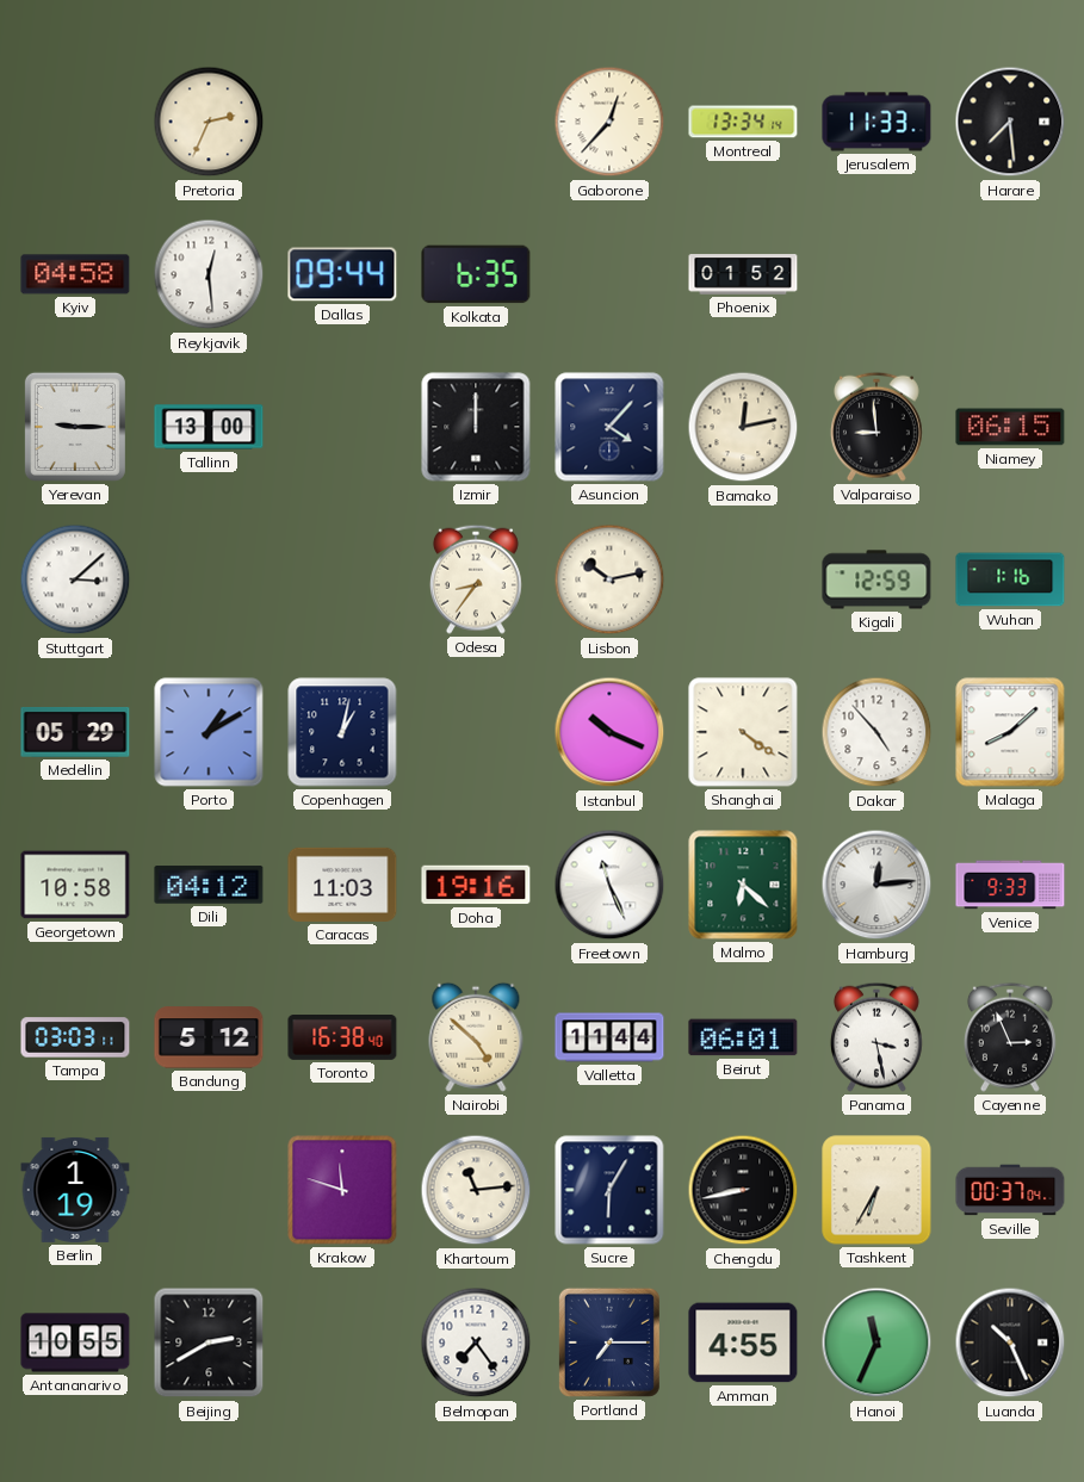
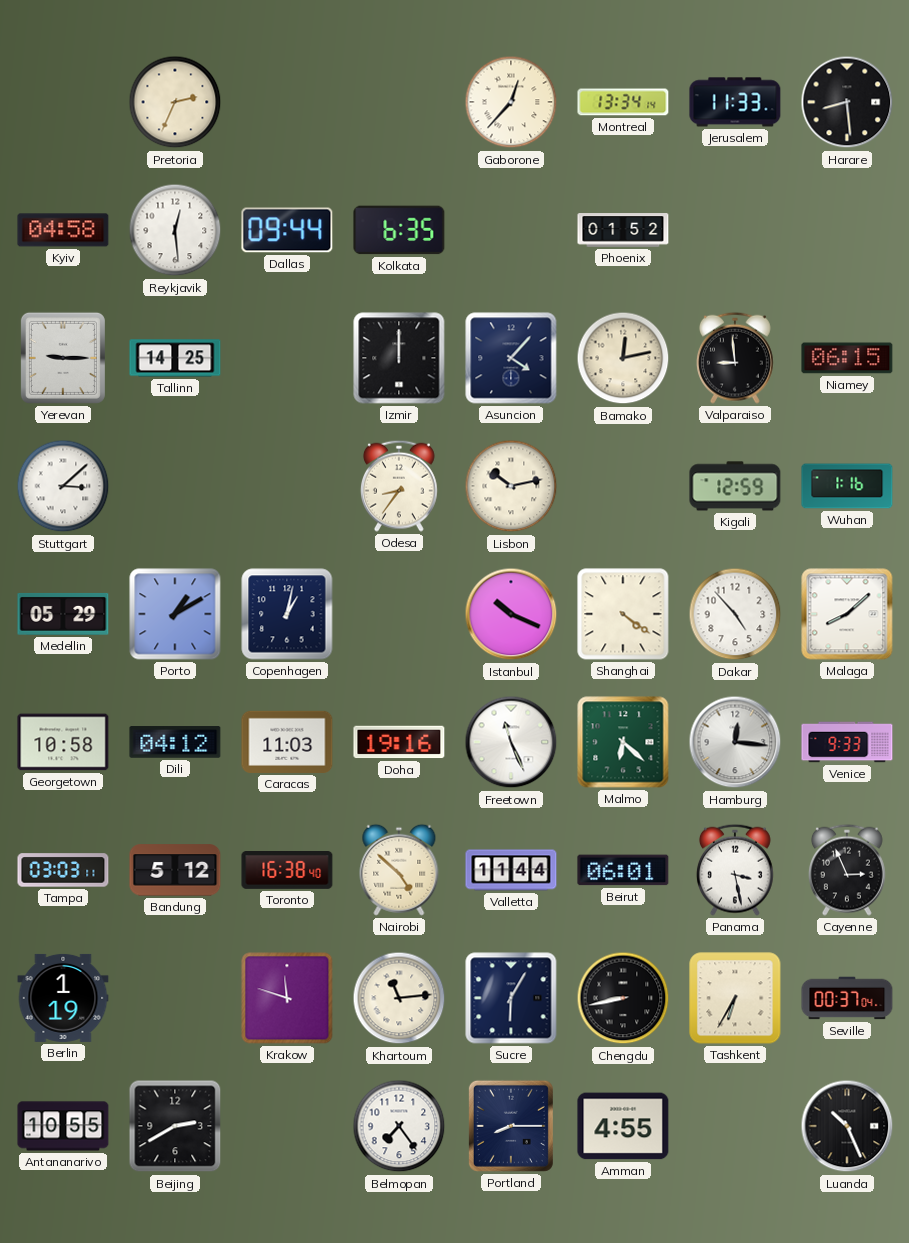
Harare: 7:29 -> 8:29 (847, 102)
Tallinn: 13:00 -> 14:25 (175, 358)
Hamburg: 12:14 -> 12:16 (735, 742)
Portland: 7:15 -> 8:15 (511, 1126)
Hanoi: 11:34 -> none (877, 1343)
